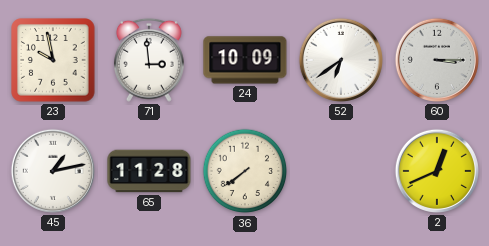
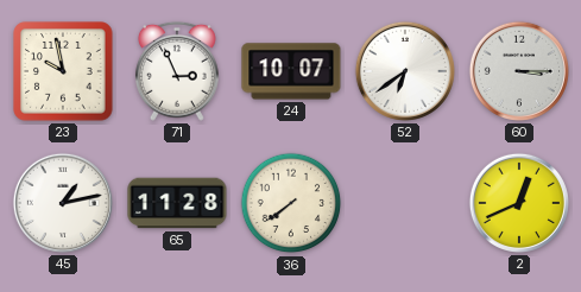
71: 2:59 -> 2:56 (177, 71)
24: 10:09 -> 10:07 (291, 71)
